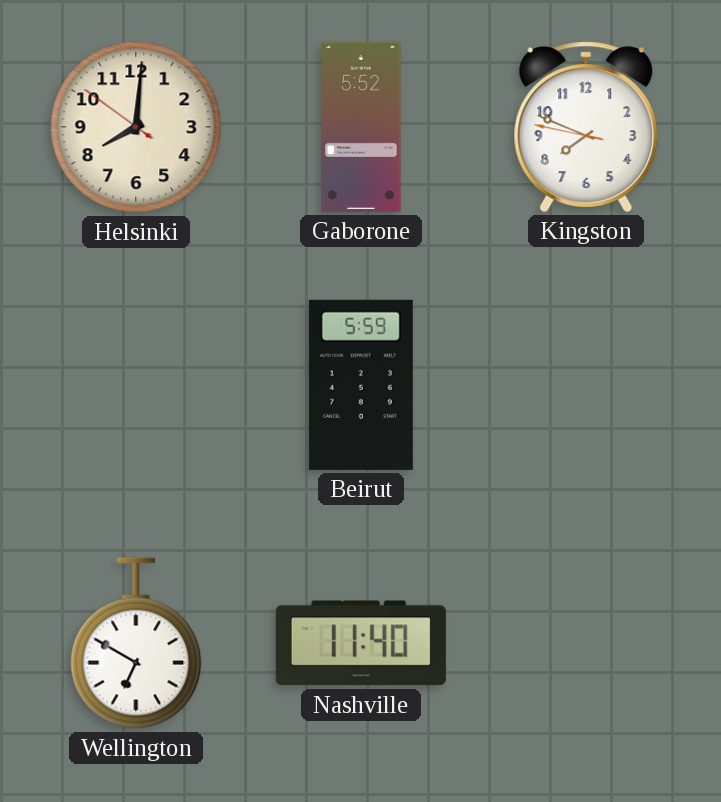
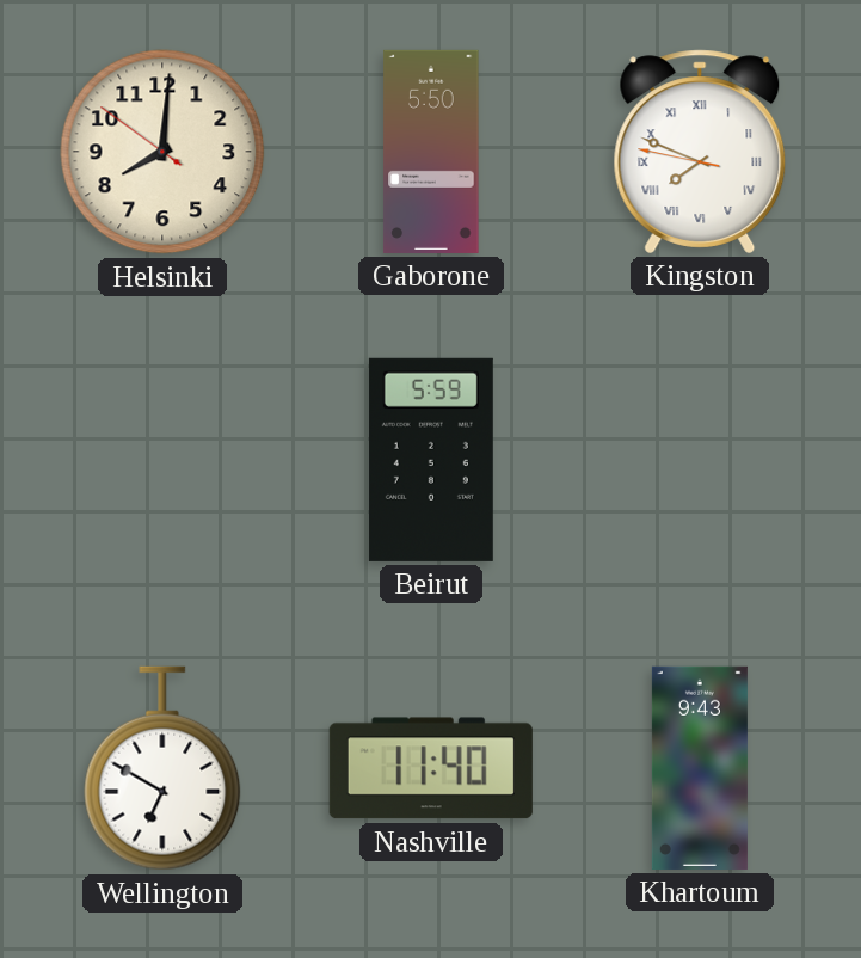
Gaborone: 5:52 -> 5:50 (431, 152)
Kingston numerals: Arabic -> Roman (700, 152)
Khartoum: none -> 9:43 (700, 768)
